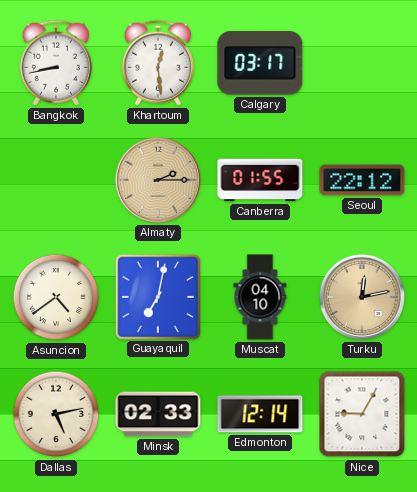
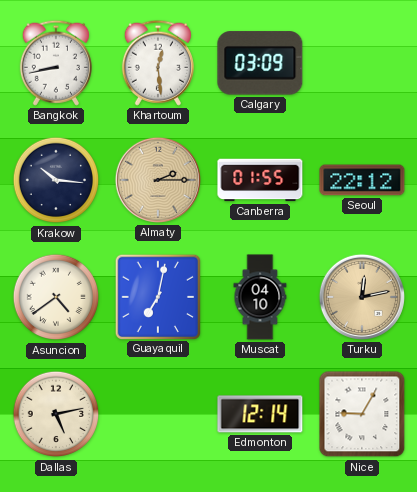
Calgary: 03:17 -> 03:09 (260, 63)
Krakow: none -> 10:16 (56, 180)
Minsk: 02:33 -> none (158, 414)
